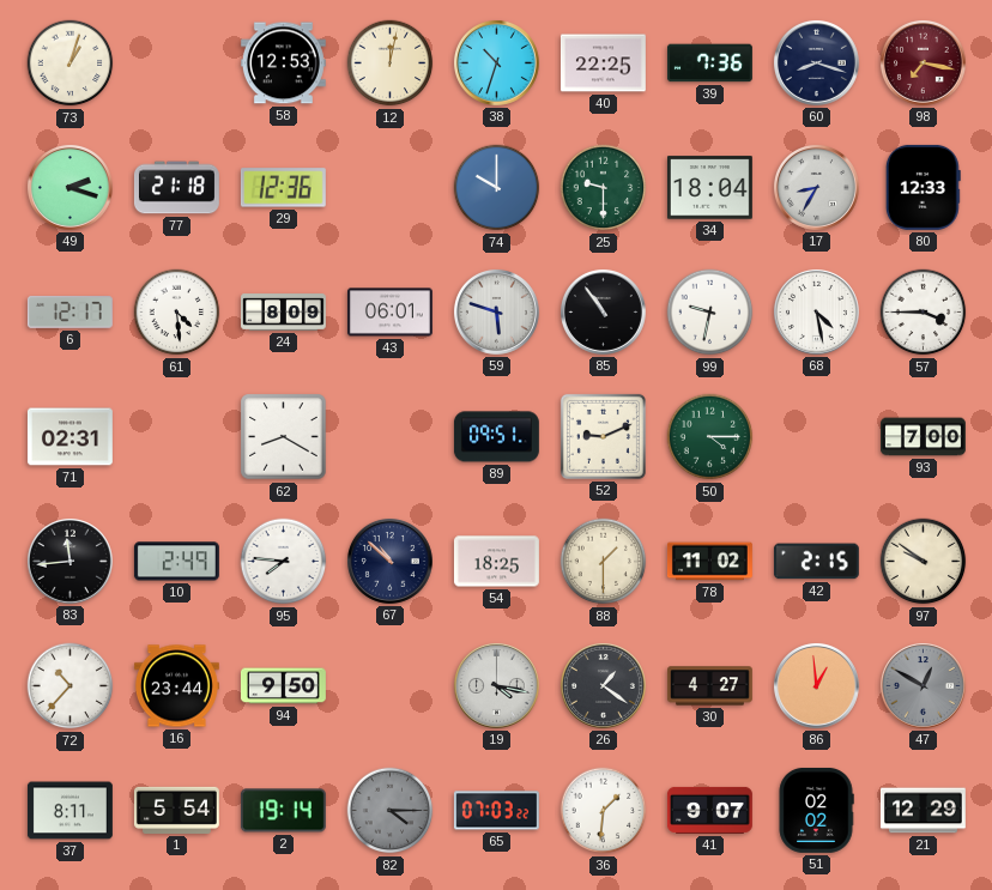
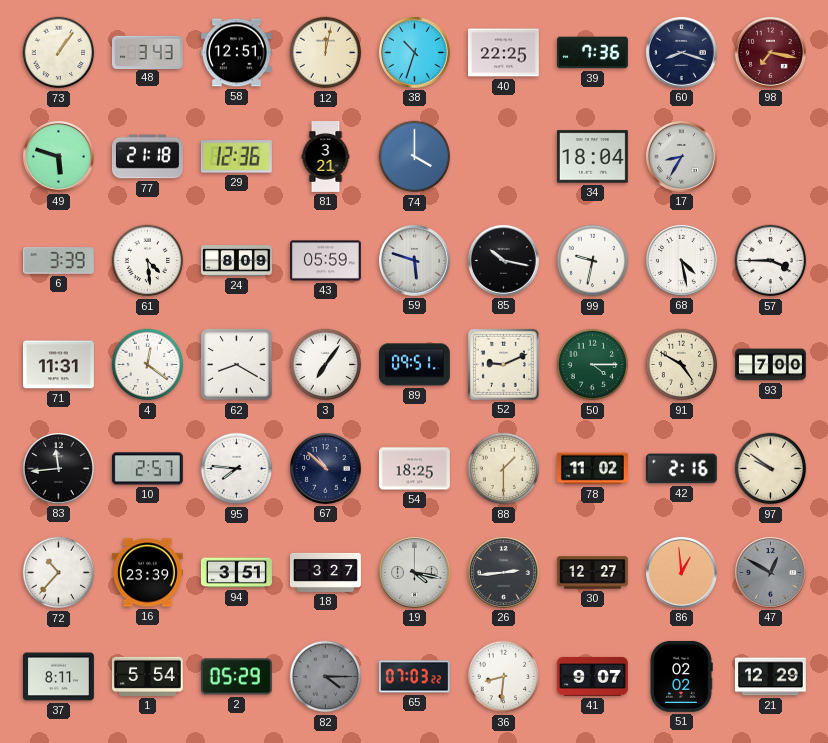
73: 1:03 -> 1:06 (59, 53)
48: none -> 3:43 (147, 52)
58: 12:53 -> 12:51 (236, 53)
49: 2:18 -> 5:48 (58, 156)
81: none -> 3:21 (326, 157)
74: 10:00 -> 4:00 (415, 157)
25: 9:30 -> none (604, 188)
80: 12:33 -> none (923, 187)
6: 12:17 -> 3:39 (58, 261)
43: 06:01 -> 05:59 (325, 261)
85: 10:54 -> 10:17 (503, 260)
71: 02:31 -> 11:31 (58, 365)
4: none -> 12:21 (148, 365)
3: none -> 7:06 (326, 365)
91: none -> 4:50 (682, 365)
10: 2:49 -> 2:57 (147, 469)
42: 2:15 -> 2:16 (681, 469)
16: 23:44 -> 23:39 (147, 573)
94: 9:50 -> 3:51 (237, 573)
18: none -> 3:27 (326, 572)
26: 1:21 -> 2:44 (503, 572)
30: 4:27 -> 12:27 (593, 573)
2: 19:14 -> 05:29 (236, 677)
36: 1:31 -> 8:31 (504, 677)
